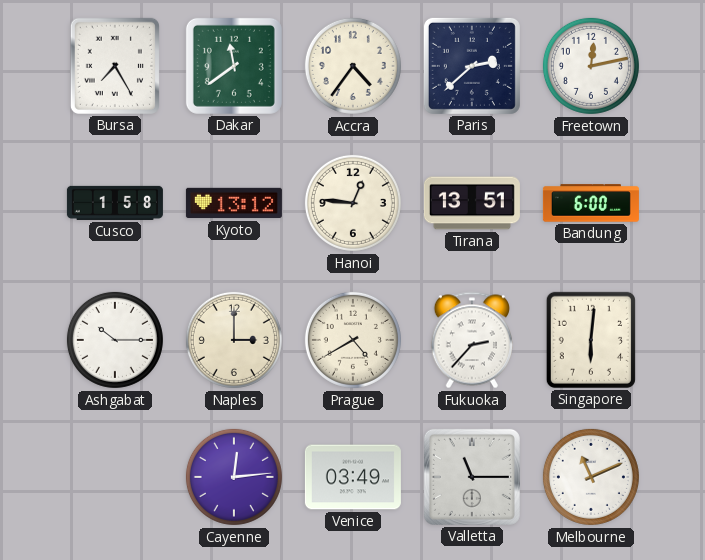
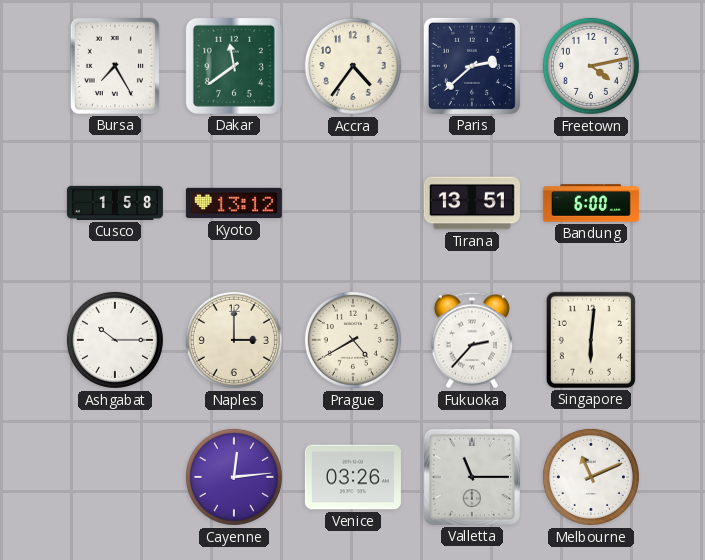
Freetown: 12:13 -> 4:13 (591, 66)
Hanoi: 12:46 -> none (353, 203)
Venice: 03:49 -> 03:26 (353, 477)
